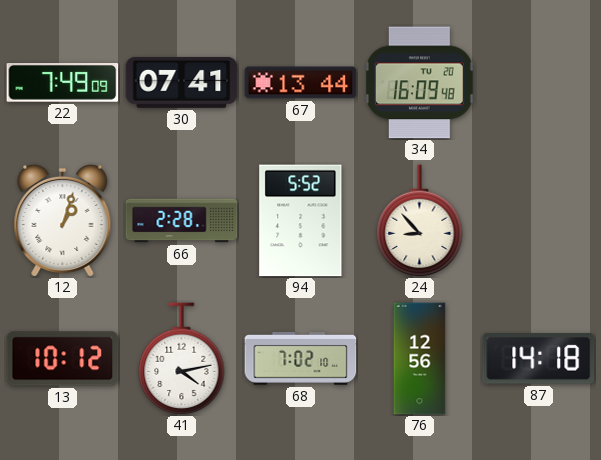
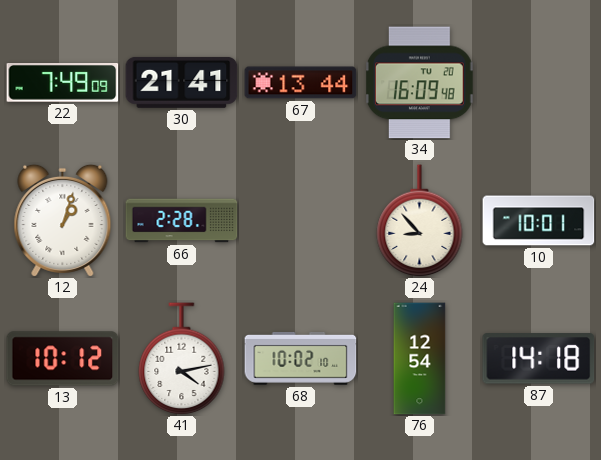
30: 07:41 -> 21:41 (182, 82)
94: 5:52 -> none (301, 221)
10: none -> 10:01 (539, 221)
68: 7:02 -> 10:02 (301, 358)
76: 12:56 -> 12:54 (420, 359)
